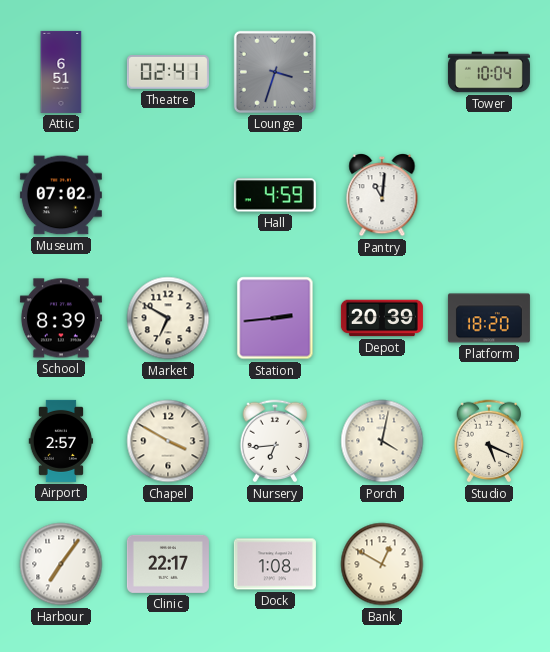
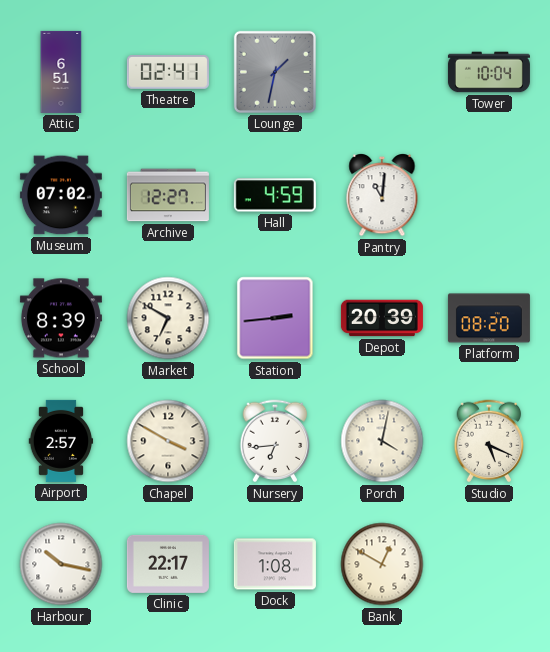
Lounge: 3:33 -> 1:32 (275, 72)
Archive: none -> 12:27 (168, 195)
Platform: 18:20 -> 08:20 (489, 318)
Harbour: 7:06 -> 10:17 (61, 564)
